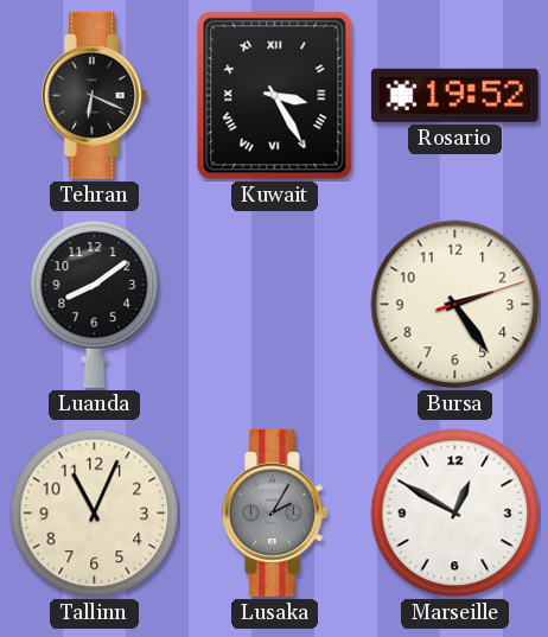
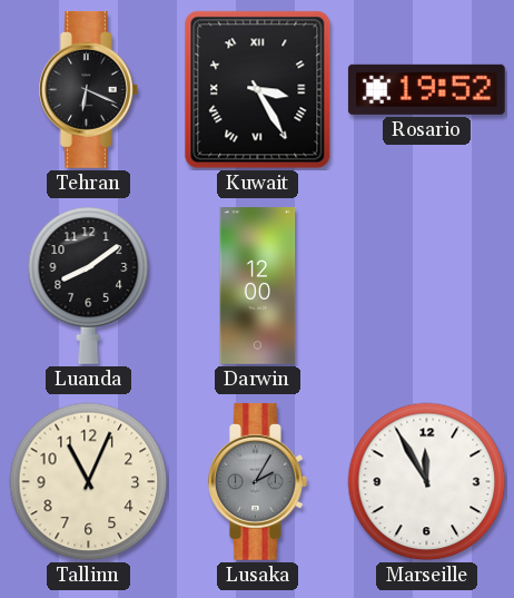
Darwin: none -> 12:00 (258, 286)
Bursa: 2:24 -> none (455, 305)
Marseille: 12:50 -> 11:55 (427, 482)
